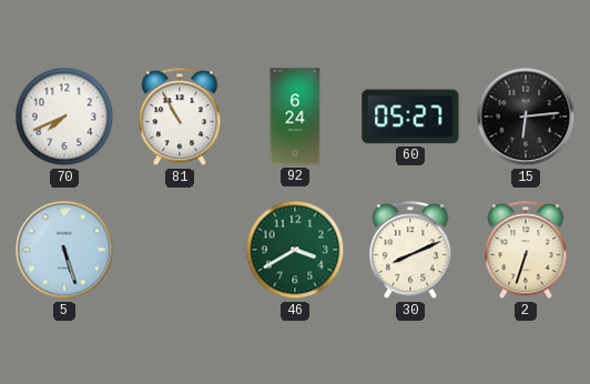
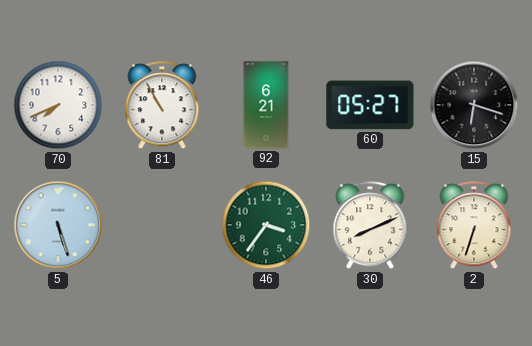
92: 6:24 -> 6:21 (266, 105)
15: 6:14 -> 6:18 (474, 105)
46: 3:40 -> 3:36 (266, 225)
